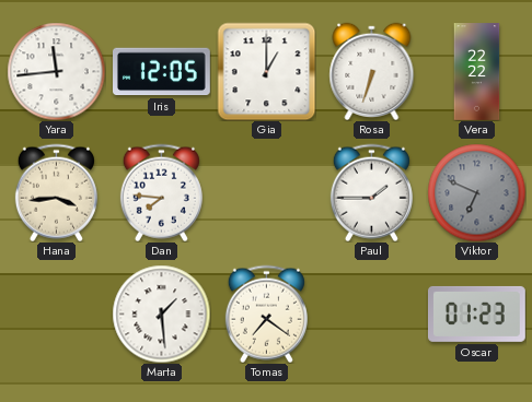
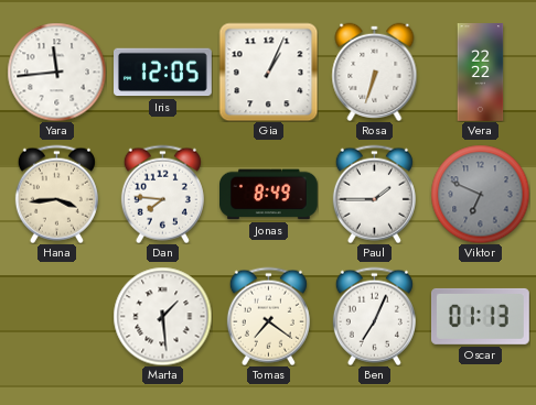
Gia: 1:00 -> 1:04 (268, 72)
Jonas: none -> 8:49 (269, 195)
Ben: none -> 7:04 (374, 316)
Oscar: 01:23 -> 01:13 (481, 316)
